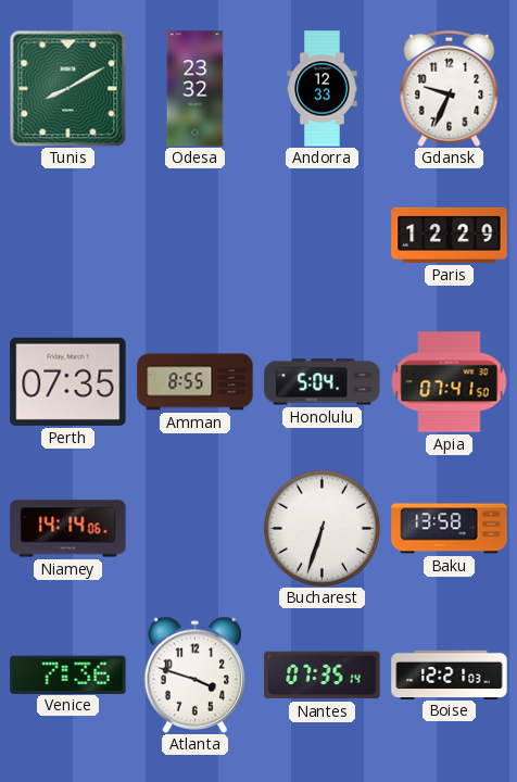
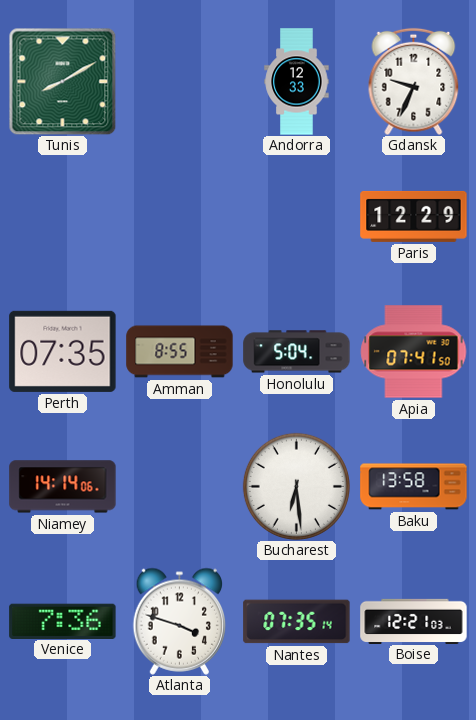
Odesa: 23:32 -> none (196, 89)
Bucharest: 6:33 -> 6:29 (296, 486)
